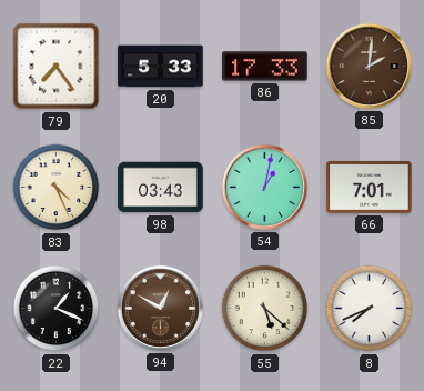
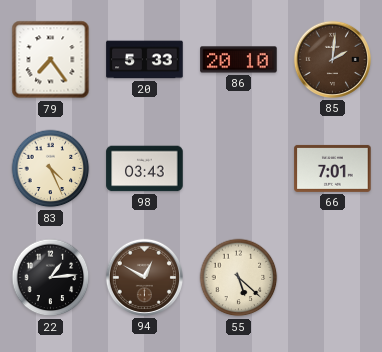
86: 17:33 -> 20:10 (239, 60)
54: 1:02 -> none (264, 187)
22: 1:19 -> 1:14 (51, 278)
8: 7:41 -> none (370, 309)
